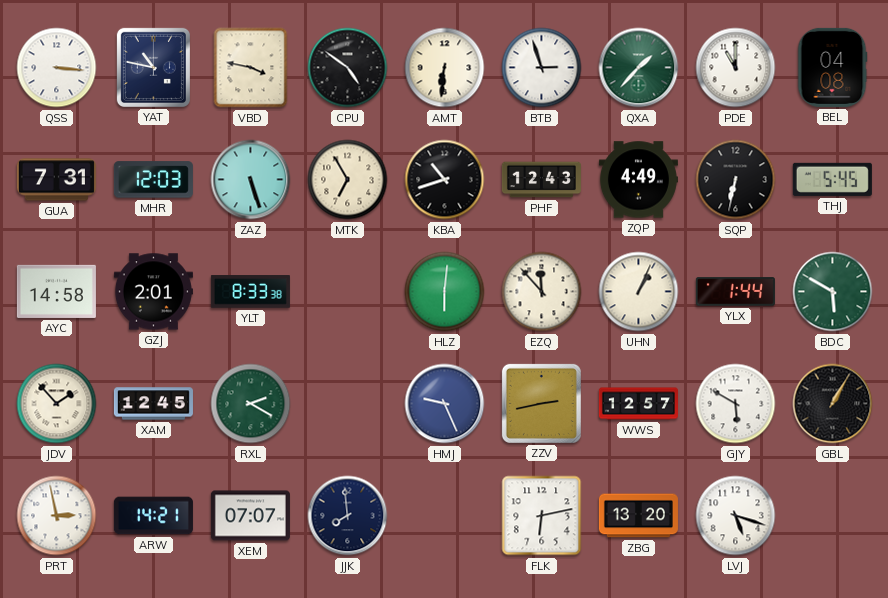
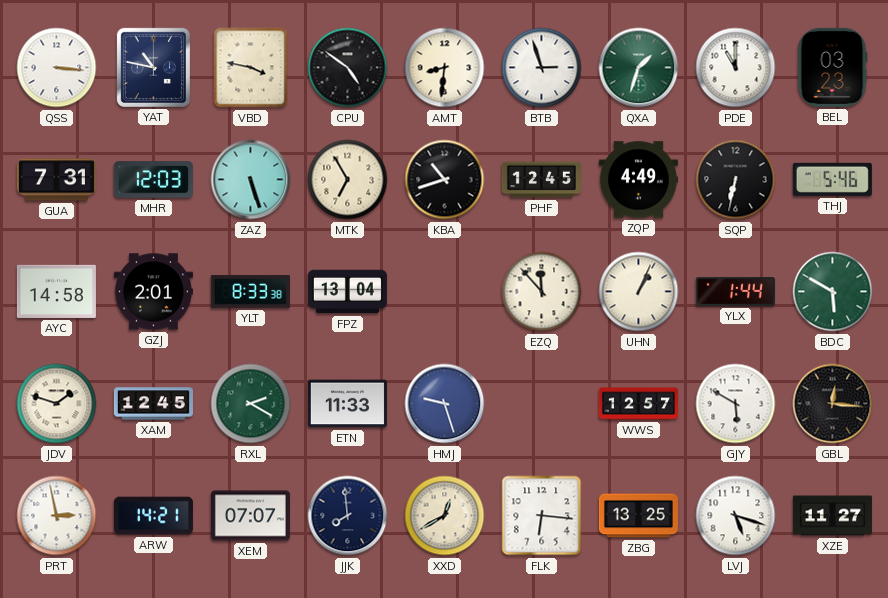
AMT: 6:31 -> 8:31 (445, 68)
QXA: 1:37 -> 1:33 (639, 68)
BEL: 04:08 -> 03:23 (832, 67)
PHF: 12:43 -> 12:45 (541, 180)
THJ: 5:45 -> 5:46 (832, 179)
FPZ: none -> 13:04 (347, 292)
HLZ: 6:01 -> none (445, 292)
JDV: 1:53 -> 1:48 (57, 404)
ETN: none -> 11:33 (347, 404)
HMJ: 9:26 -> 9:27 (445, 404)
ZZV: 2:43 -> none (541, 403)
GBL: 1:05 -> 12:16 (833, 404)
XXD: none -> 12:40 (445, 516)
FLK: 6:13 -> 6:16 (542, 516)
ZBG: 13:20 -> 13:25 (638, 516)
XZE: none -> 11:27 (832, 516)
